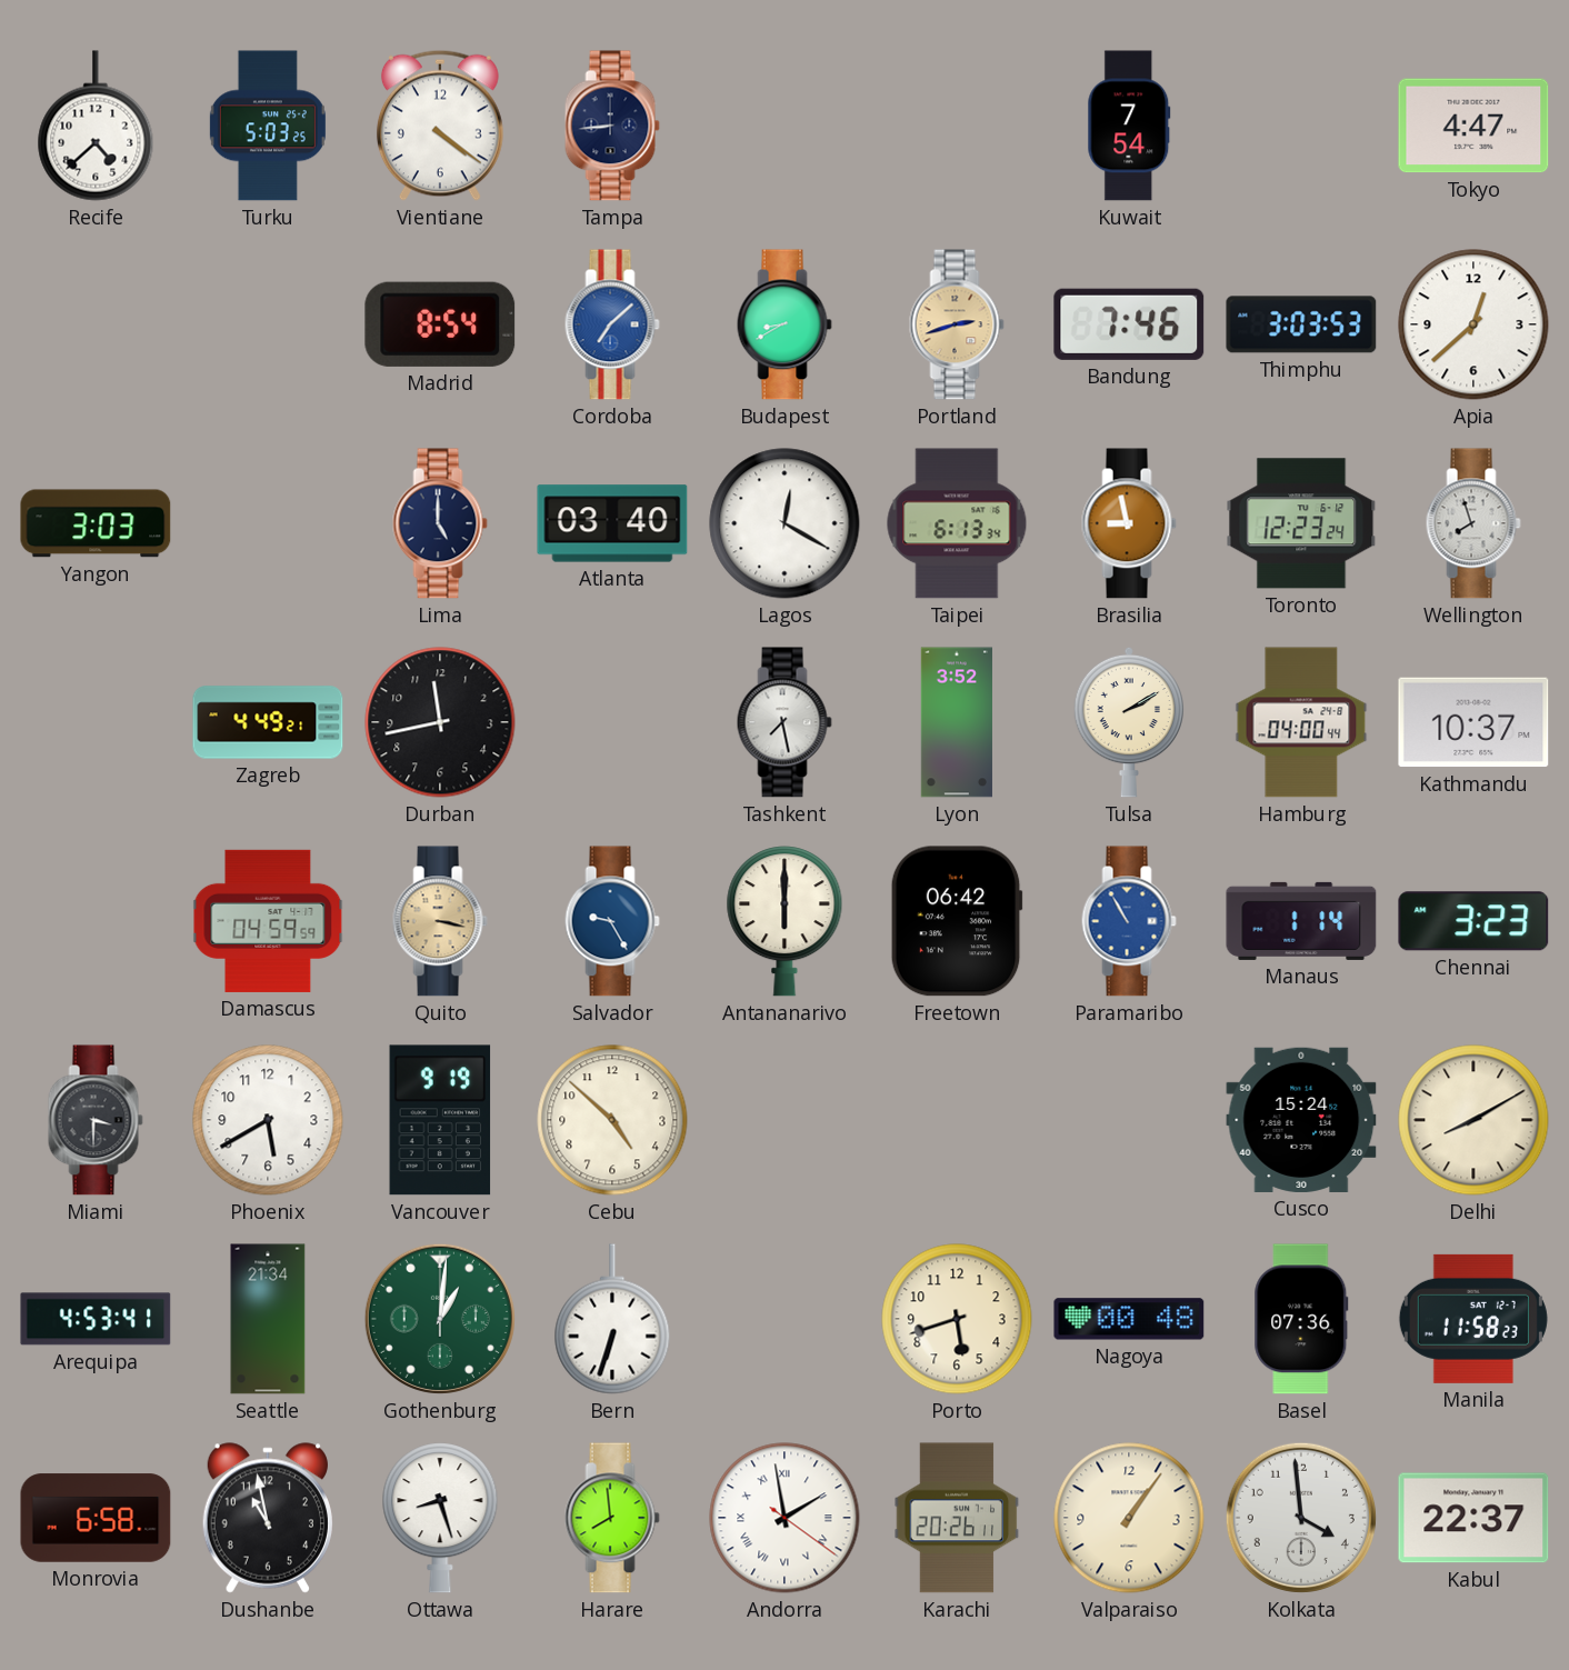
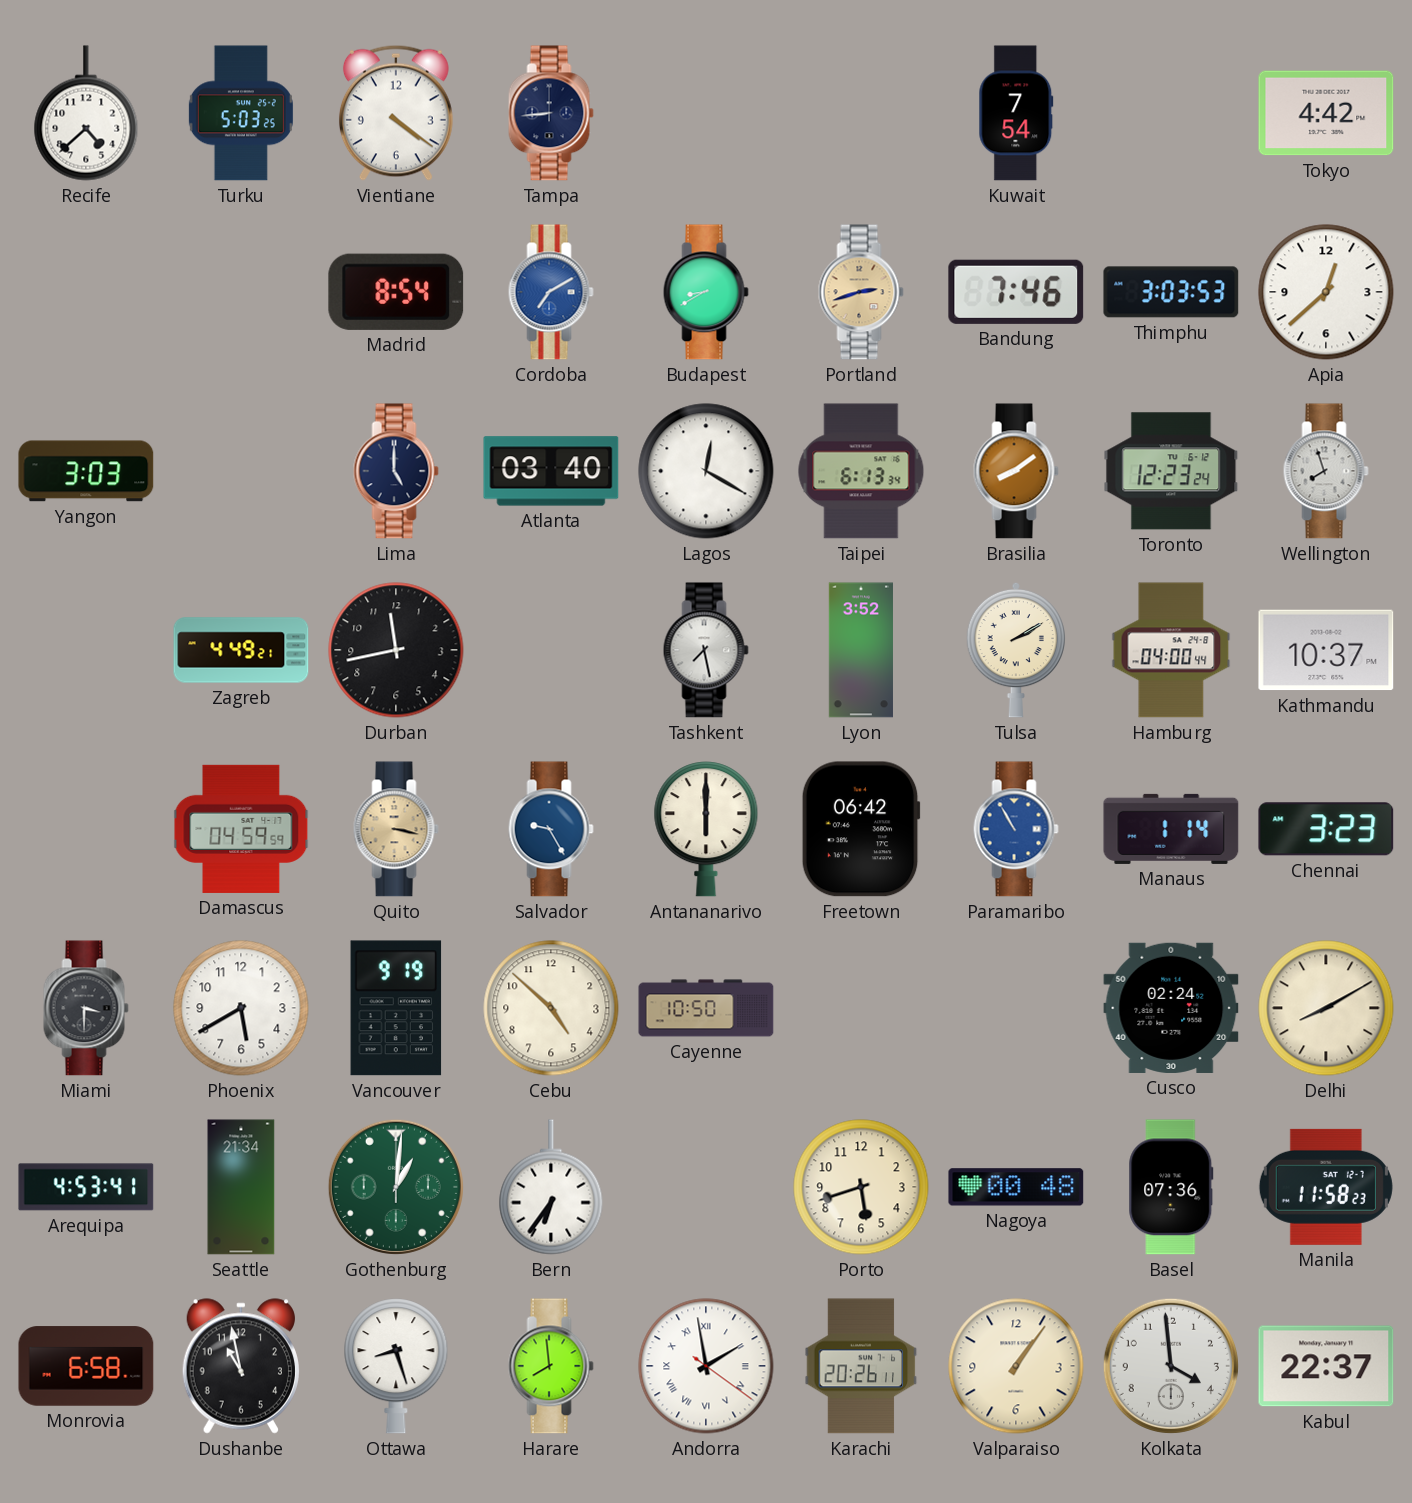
Tokyo: 4:47 -> 4:42 (1326, 113)
Cordoba: 7:08 -> 7:10 (551, 292)
Brasilia: 8:58 -> 8:09 (1016, 471)
Cayenne: none -> 10:50 (706, 1008)
Cusco: 15:24 -> 02:24 (1171, 1008)
Bern: 6:33 -> 6:36 (551, 1187)
